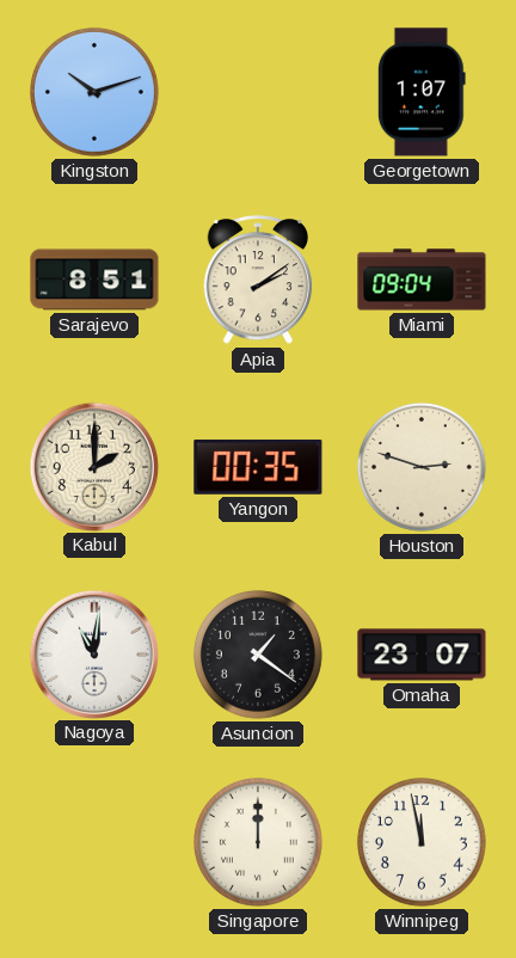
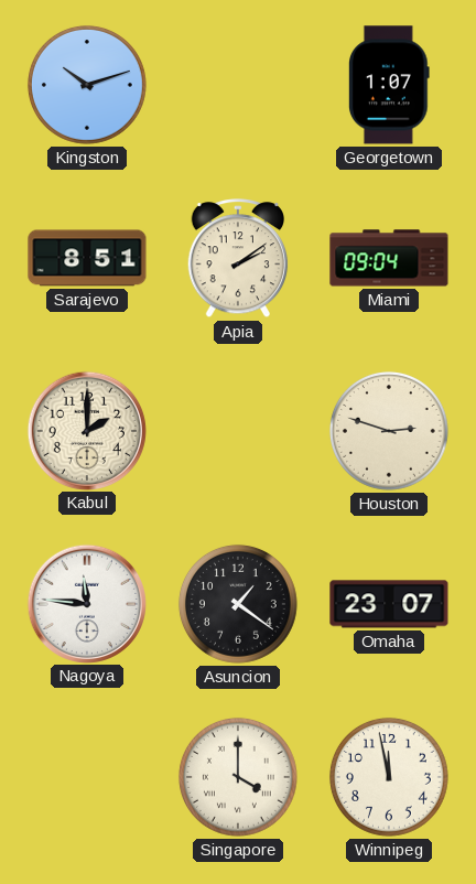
Yangon: 00:35 -> none (258, 467)
Nagoya: 11:01 -> 11:46 (86, 603)
Singapore: 12:00 -> 4:00 (238, 777)
